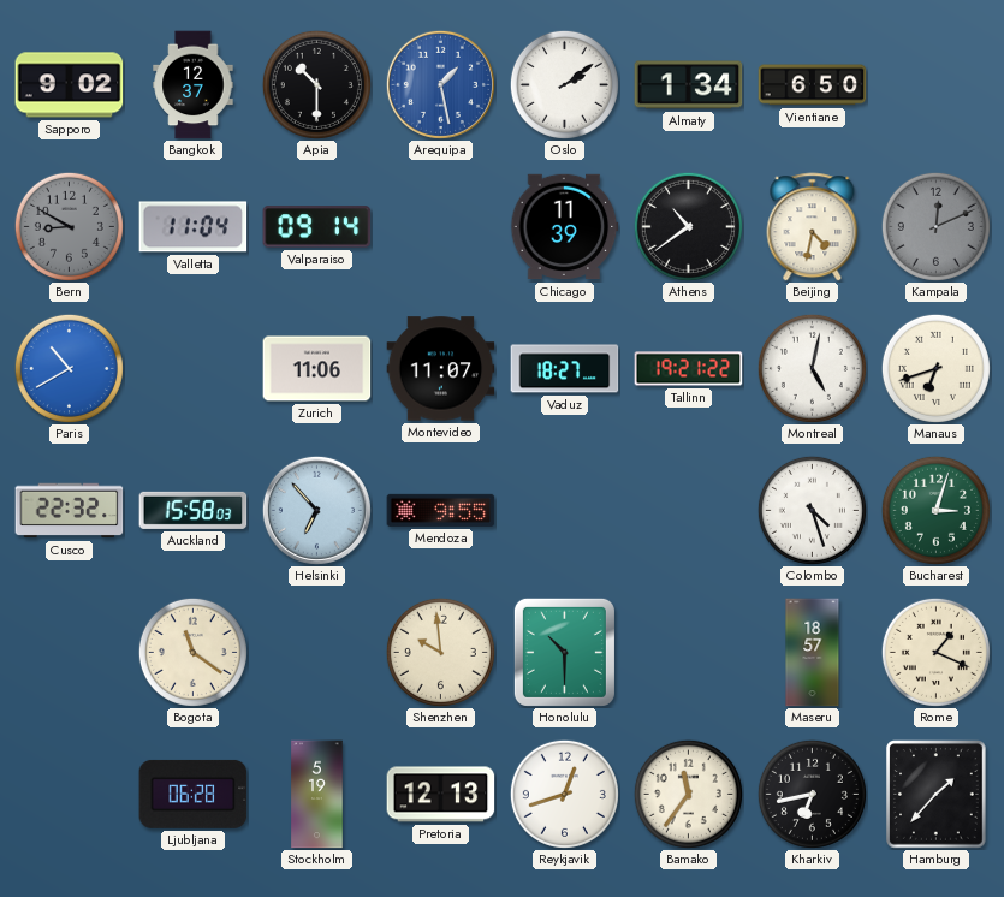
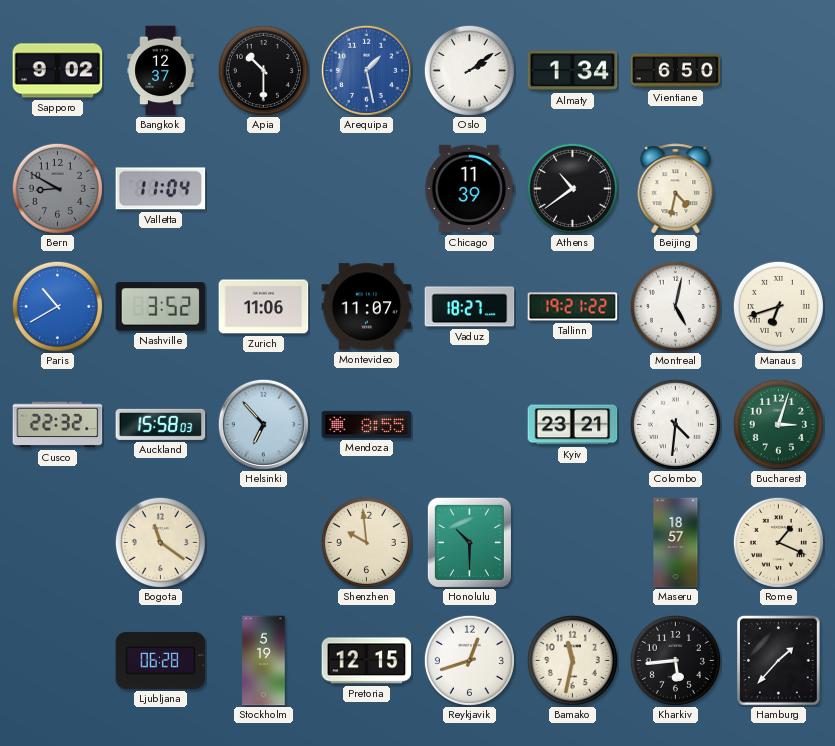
Valparaiso: 09:14 -> none (317, 227)
Kampala: 12:11 -> none (935, 226)
Nashville: none -> 3:52 (161, 307)
Mendoza: 9:55 -> 8:55 (367, 424)
Kyiv: none -> 23:21 (573, 425)
Colombo: 4:27 -> 4:31 (675, 424)
Pretoria: 12:13 -> 12:15 (367, 661)
Bamako: 11:36 -> 11:32 (572, 660)
Kharkiv: 6:43 -> 5:44 (675, 660)
